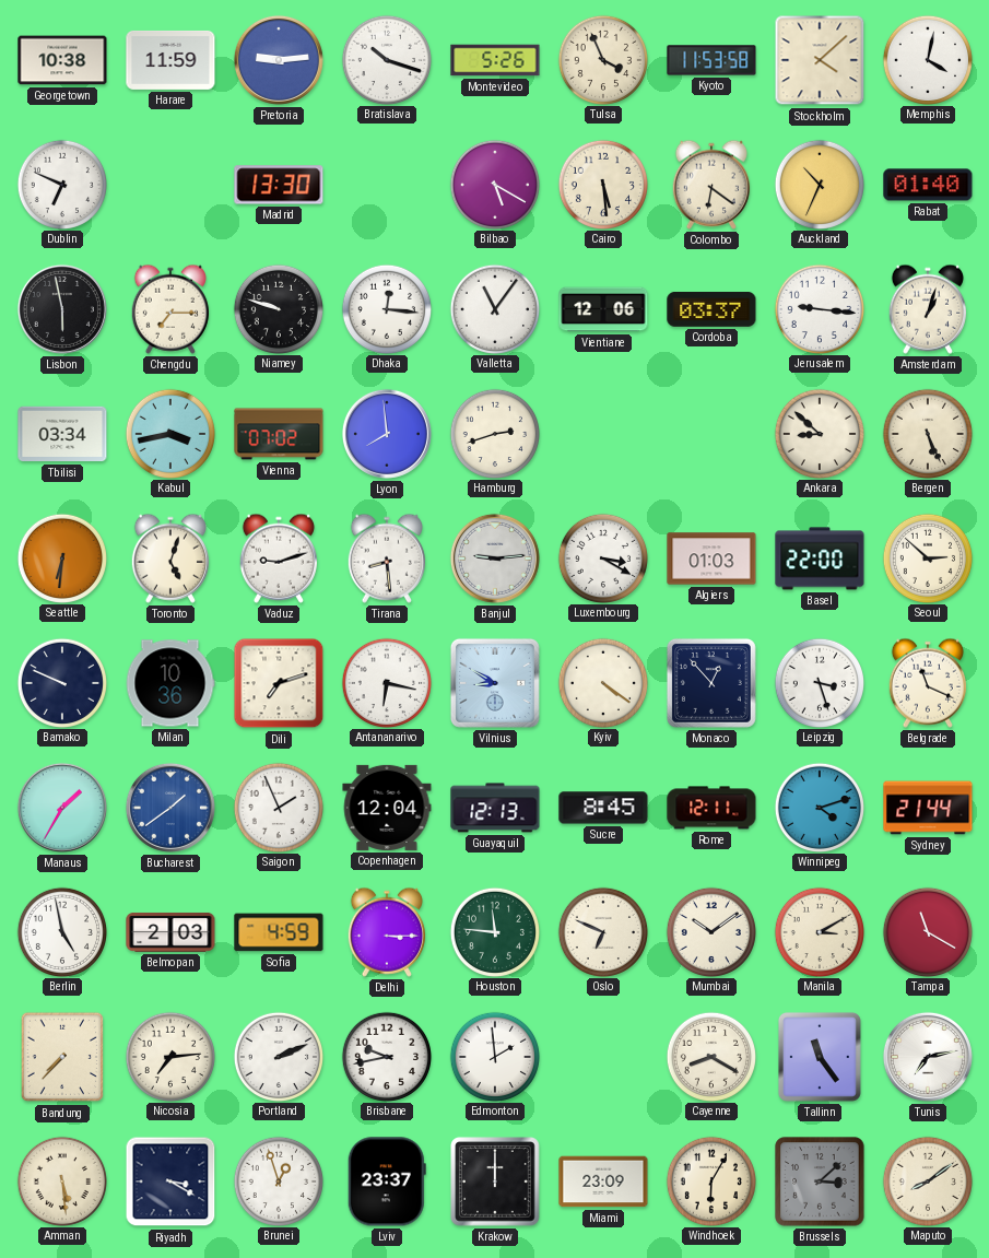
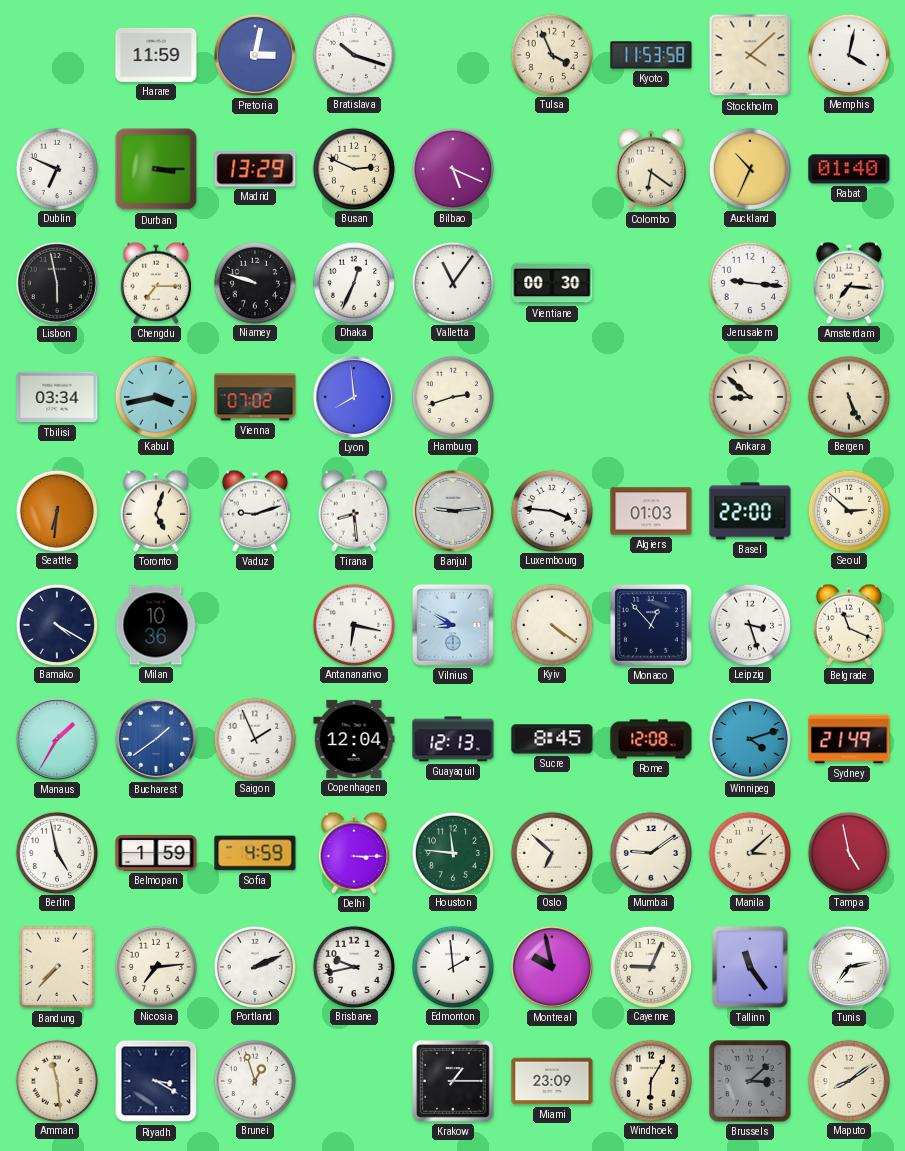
Georgetown: 10:38 -> none (62, 60)
Pretoria: 9:14 -> 3:02 (255, 55)
Montevideo: 5:26 -> none (495, 60)
Durban: none -> 3:15 (156, 169)
Madrid: 13:30 -> 13:29 (255, 169)
Busan: none -> 2:49 (353, 168)
Bilbao: 5:20 -> 5:19 (452, 168)
Cairo: 5:29 -> none (602, 184)
Dhaka: 12:16 -> 12:34 (353, 282)
Vientiane: 12:06 -> 00:30 (552, 283)
Cordoba: 03:37 -> none (711, 309)
Amsterdam: 1:03 -> 7:16 (849, 283)
Luxembourg: 3:20 -> 3:46 (551, 510)
Bamako: 9:49 -> 4:20 (56, 624)
Dili: 7:12 -> none (279, 683)
Rome: 12:11 -> 12:08 (651, 739)
Sydney: 21:44 -> 21:49 (849, 739)
Belmopan: 2:03 -> 1:59 (156, 853)
Oslo: 6:49 -> 6:52 (551, 852)
Mumbai: 10:09 -> 9:09 (650, 852)
Manila: 3:10 -> 3:08 (749, 852)
Tampa: 11:20 -> 4:58 (848, 852)
Montreal: none -> 9:58 (552, 967)
Cayenne: 8:20 -> 9:04 (650, 966)
Amman: 5:29 -> 11:29 (56, 1080)
Lviv: 23:37 -> none (387, 1181)
Krakow: 12:00 -> 1:15 (453, 1081)
